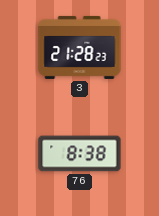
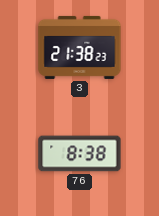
3: 21:28 -> 21:38 (80, 47)
